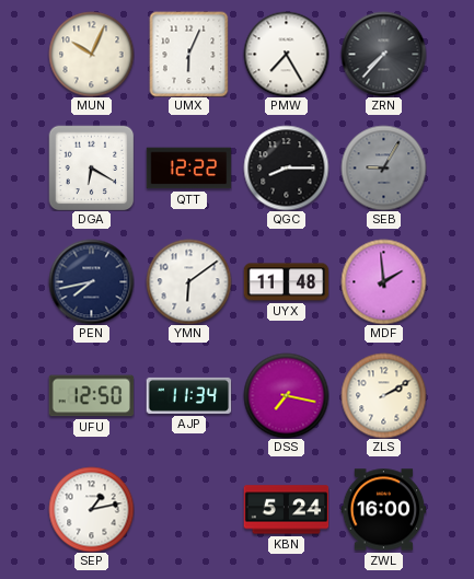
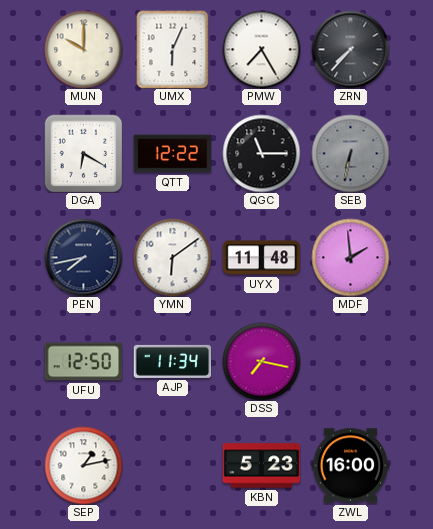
MUN: 10:04 -> 10:00 (83, 49)
QGC: 8:15 -> 11:15 (261, 153)
SEB: 9:05 -> 6:32 (350, 153)
ZLS: 2:10 -> none (383, 395)
KBN: 5:24 -> 5:23 (261, 466)
